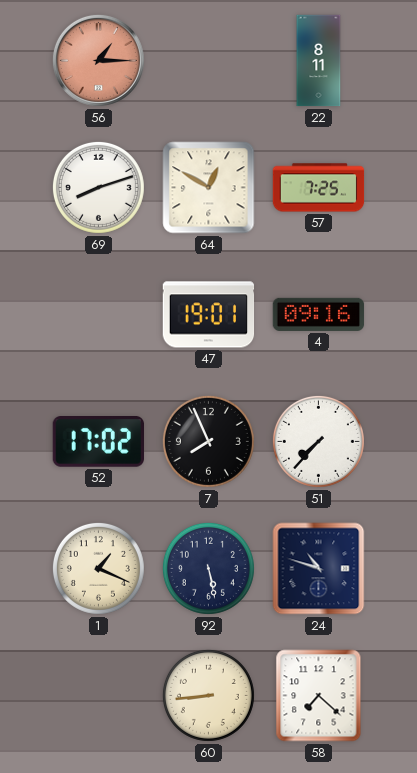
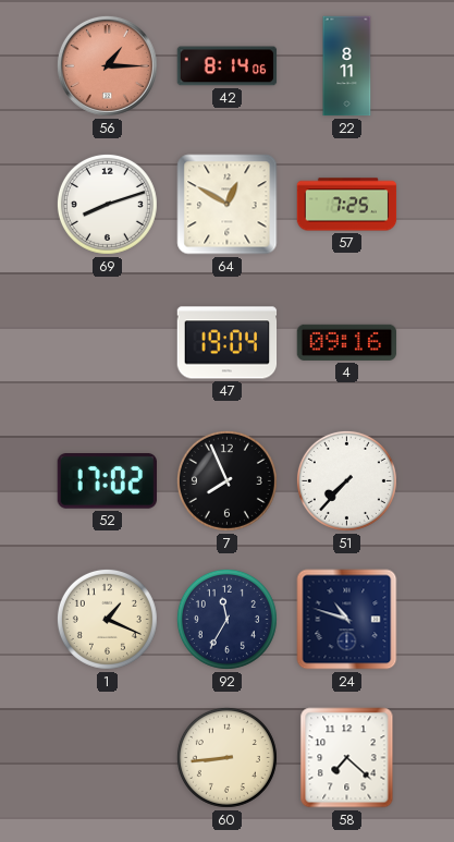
42: none -> 8:14 (228, 66)
47: 19:01 -> 19:04 (228, 343)
92: 5:28 -> 11:35 (226, 619)
